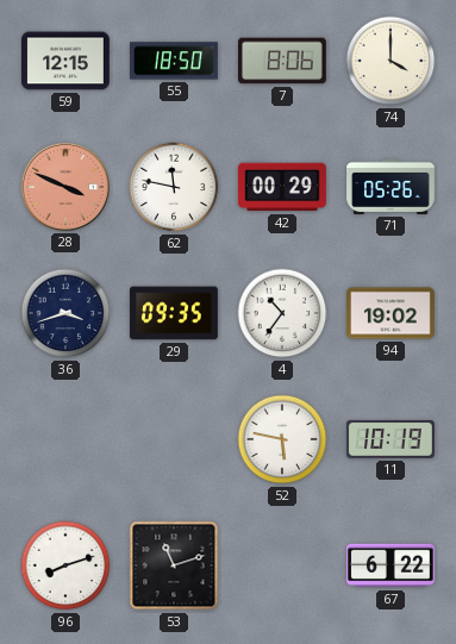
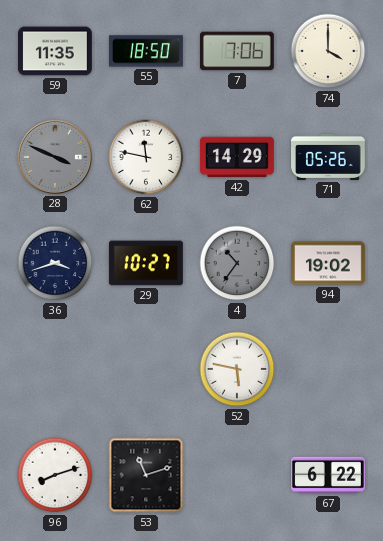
59: 12:15 -> 11:35 (56, 51)
7: 8:06 -> 7:06 (237, 51)
28 dial: salmon -> grey (55, 157)
42: 00:29 -> 14:29 (237, 157)
29: 09:35 -> 10:27 (146, 263)
4 dial: white -> grey (237, 263)
11: 10:19 -> none (392, 439)
